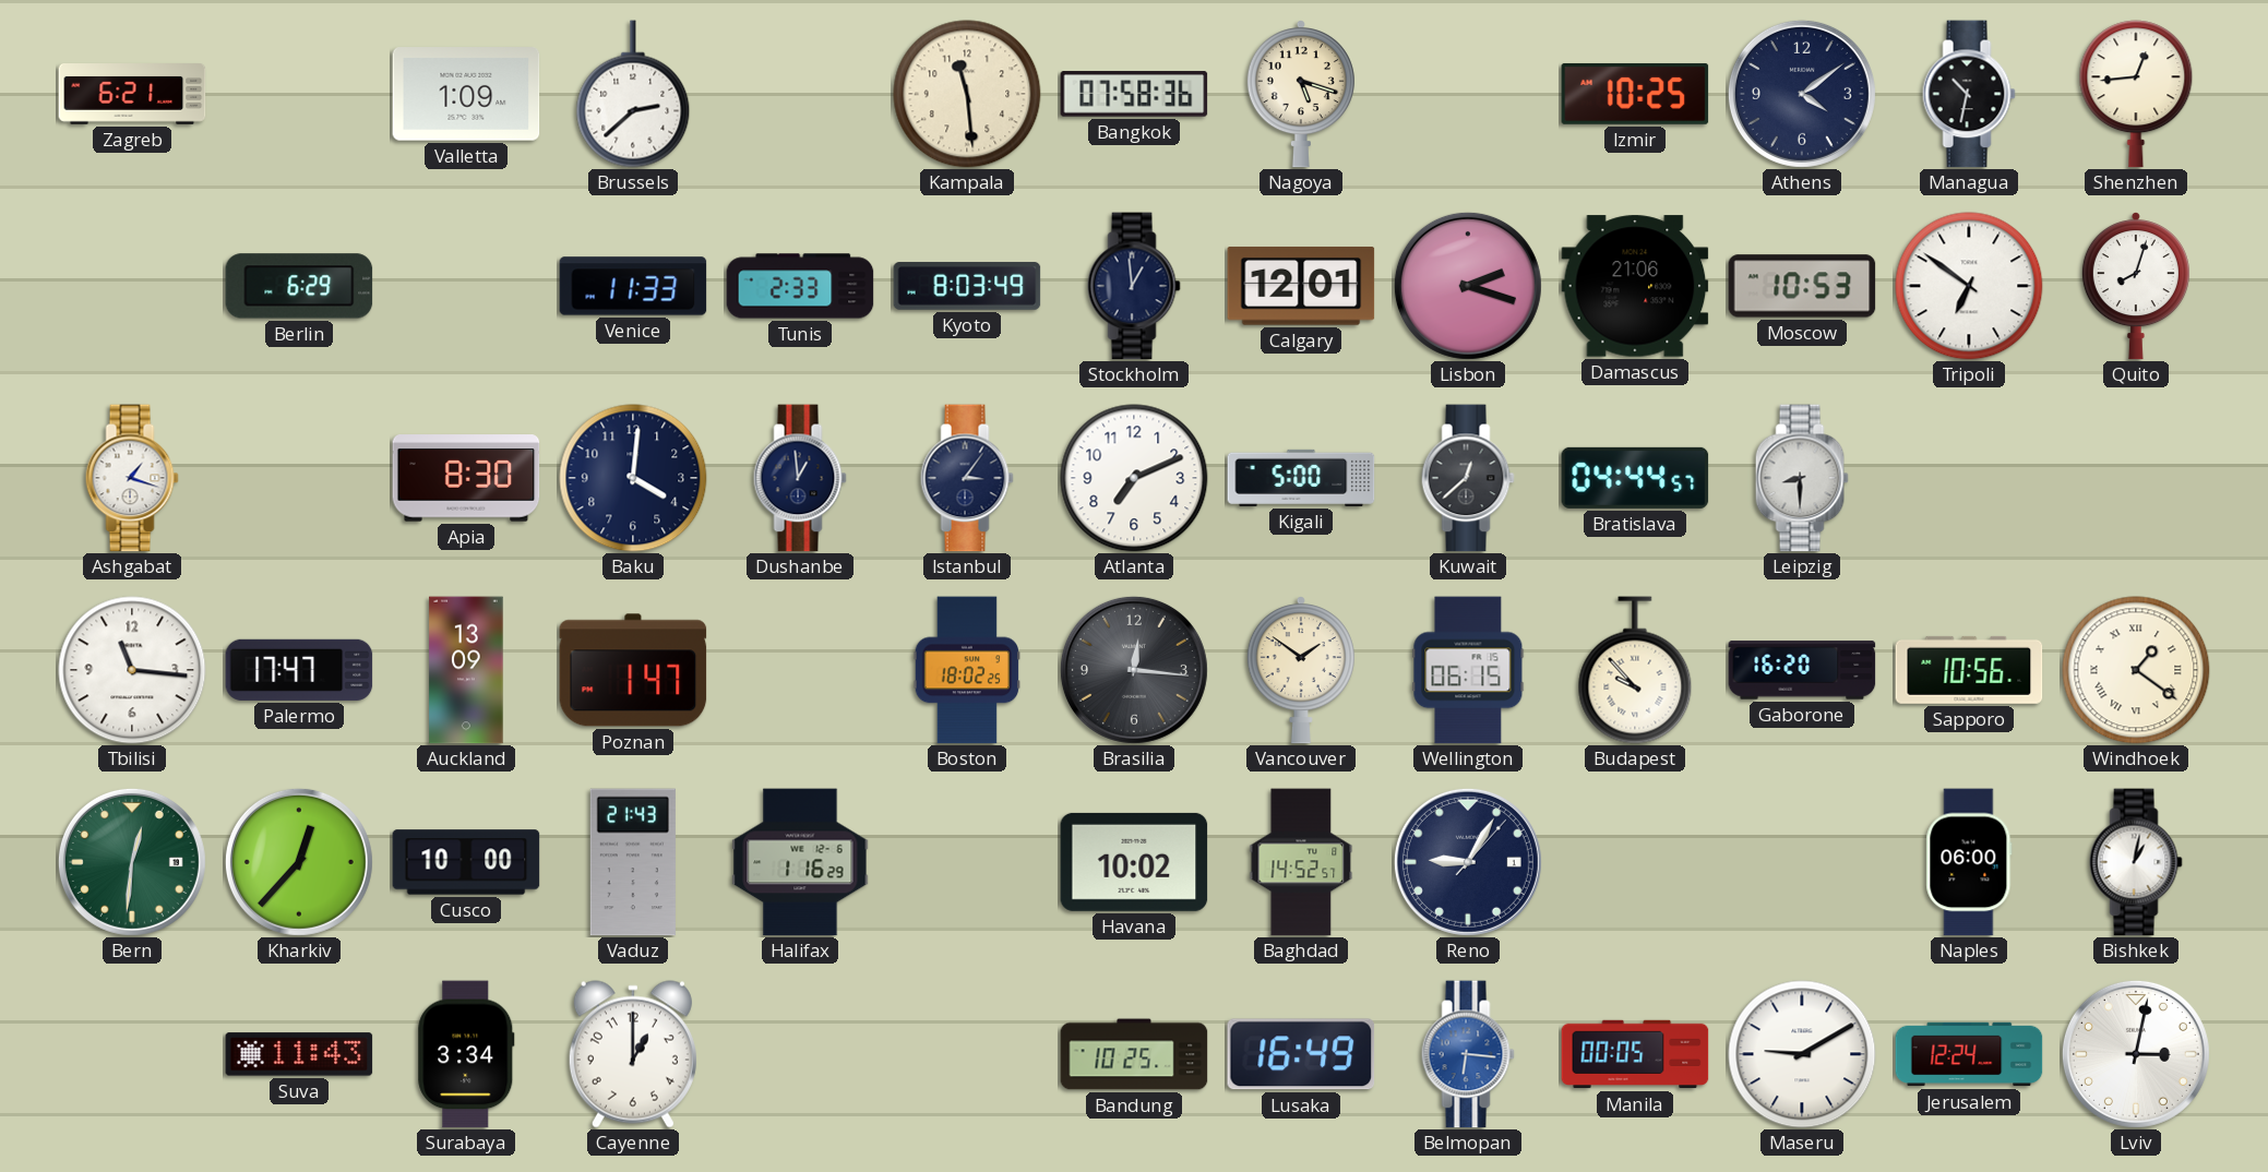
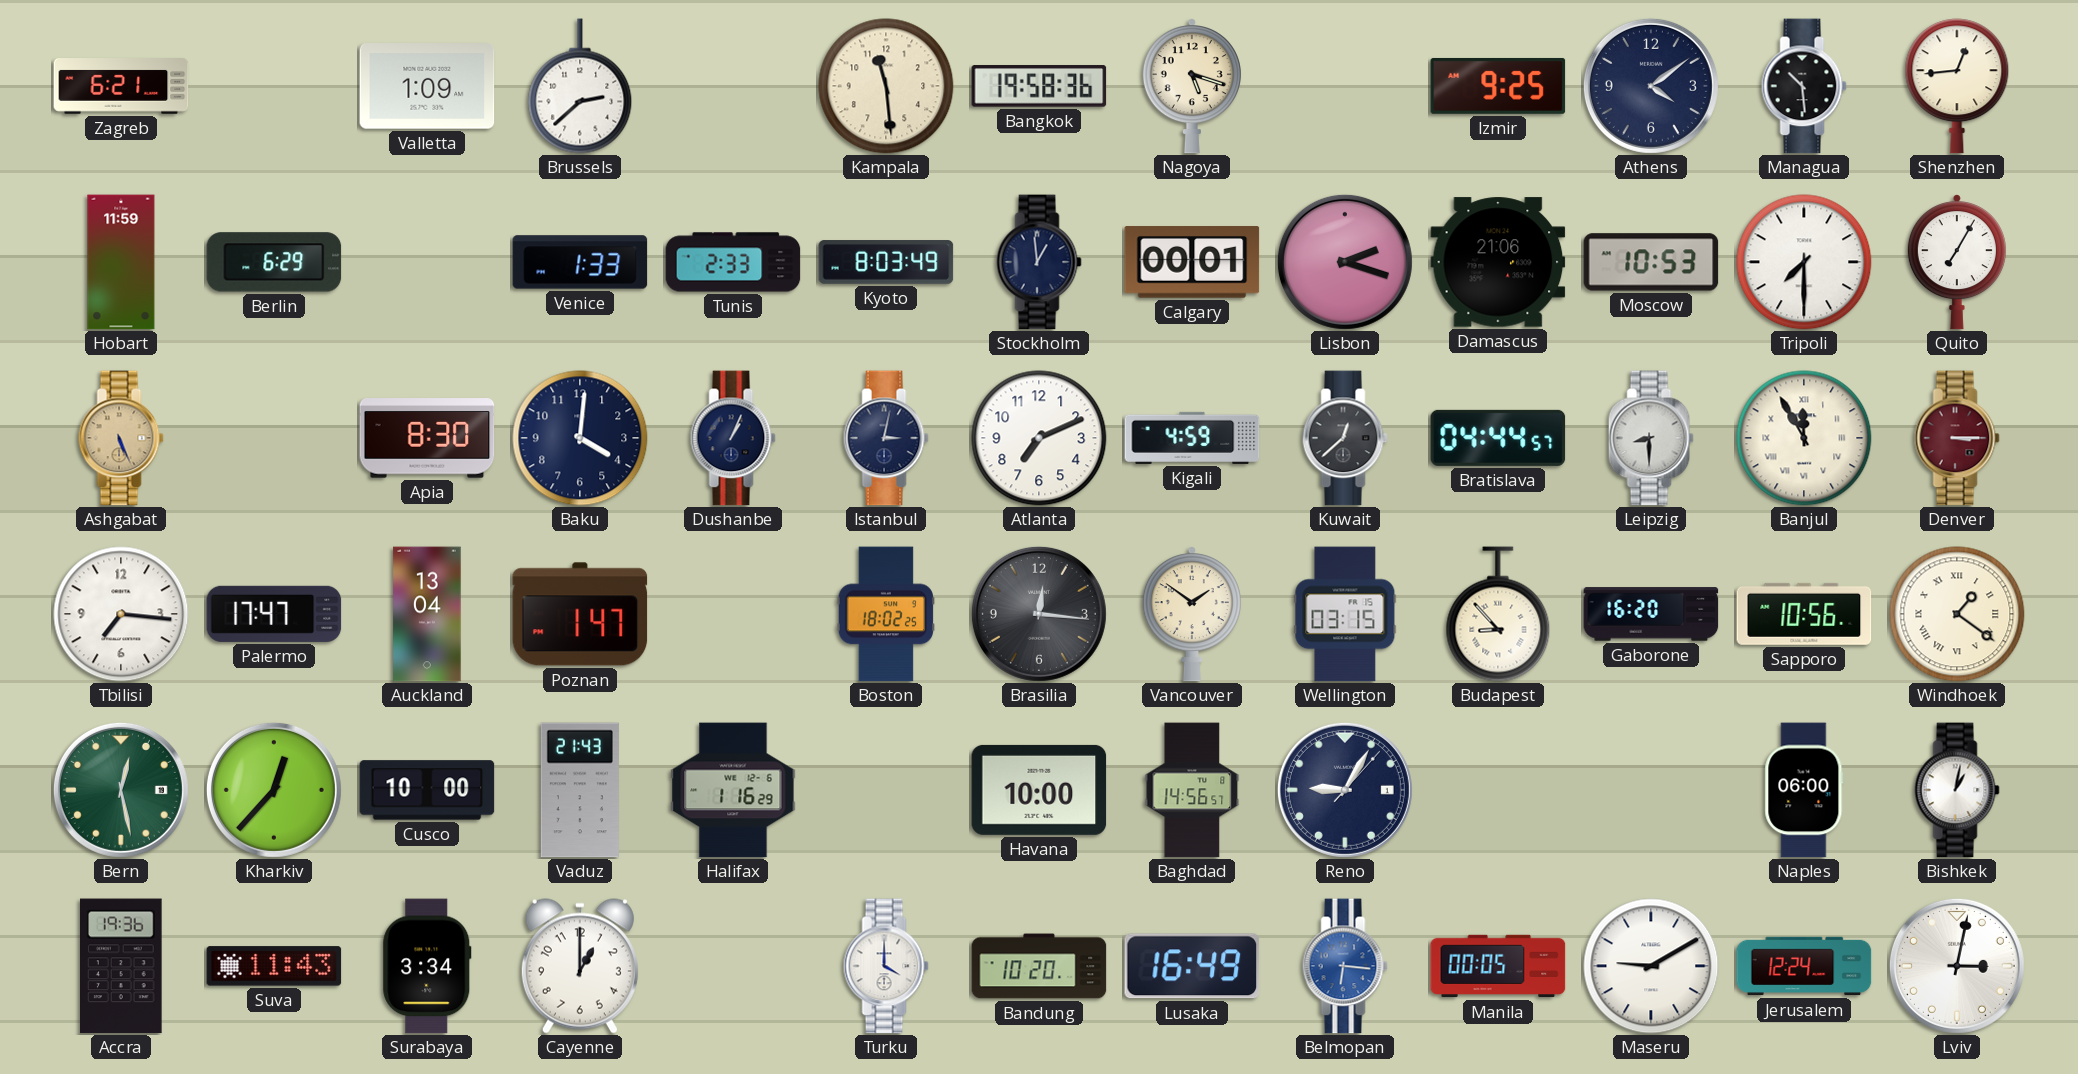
Bangkok: 07:58 -> 19:58 (1039, 86)
Izmir: 10:25 -> 9:25 (1498, 86)
Managua: 10:32 -> 10:29 (1804, 86)
Hobart: none -> 11:59 (121, 262)
Venice: 11:33 -> 1:33 (580, 262)
Calgary: 12:01 -> 00:01 (1192, 262)
Tripoli: 6:51 -> 7:30 (1804, 262)
Quito: 8:03 -> 7:05 (1957, 262)
Ashgabat: 1:18 -> 5:26 (121, 438)
Ashgabat dial: white -> champagne (121, 438)
Dushanbe: 12:59 -> 1:04 (733, 438)
Istanbul: 3:06 -> 3:02 (886, 438)
Kigali: 5:00 -> 4:59 (1192, 438)
Banjul: none -> 11:55 (1804, 438)
Denver: none -> 3:15 (1957, 438)
Tbilisi: 11:16 -> 7:16 (121, 614)
Auckland: 13:09 -> 13:04 (427, 614)
Wellington: 06:15 -> 03:15 (1345, 614)
Budapest: 9:53 -> 8:53 (1498, 614)
Bern: 12:31 -> 12:28 (121, 790)
Havana: 10:02 -> 10:00 (1039, 790)
Baghdad: 14:52 -> 14:56 (1192, 790)
Accra: none -> 19:36 (122, 966)
Turku: none -> 4:00 (886, 966)
Bandung: 10:25 -> 10:20 (1039, 966)
